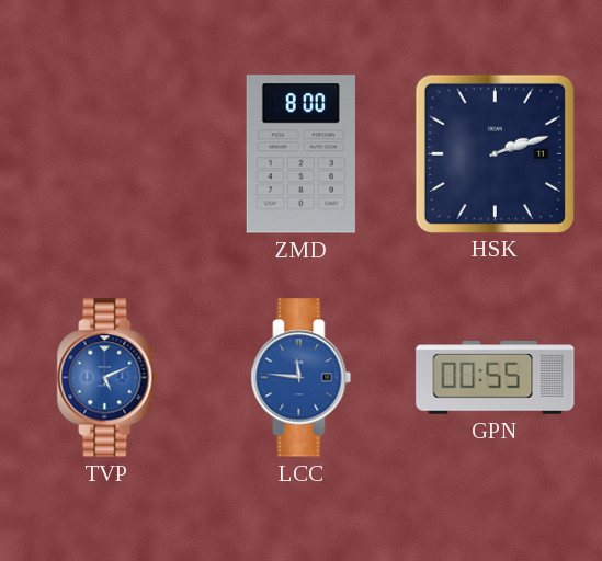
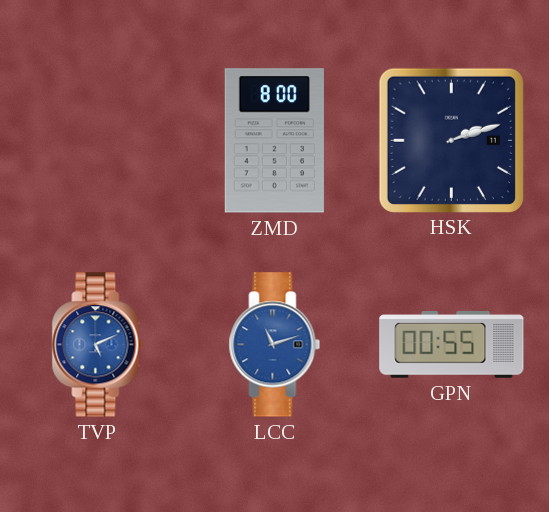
LCC: 11:46 -> 11:12 (275, 345)
